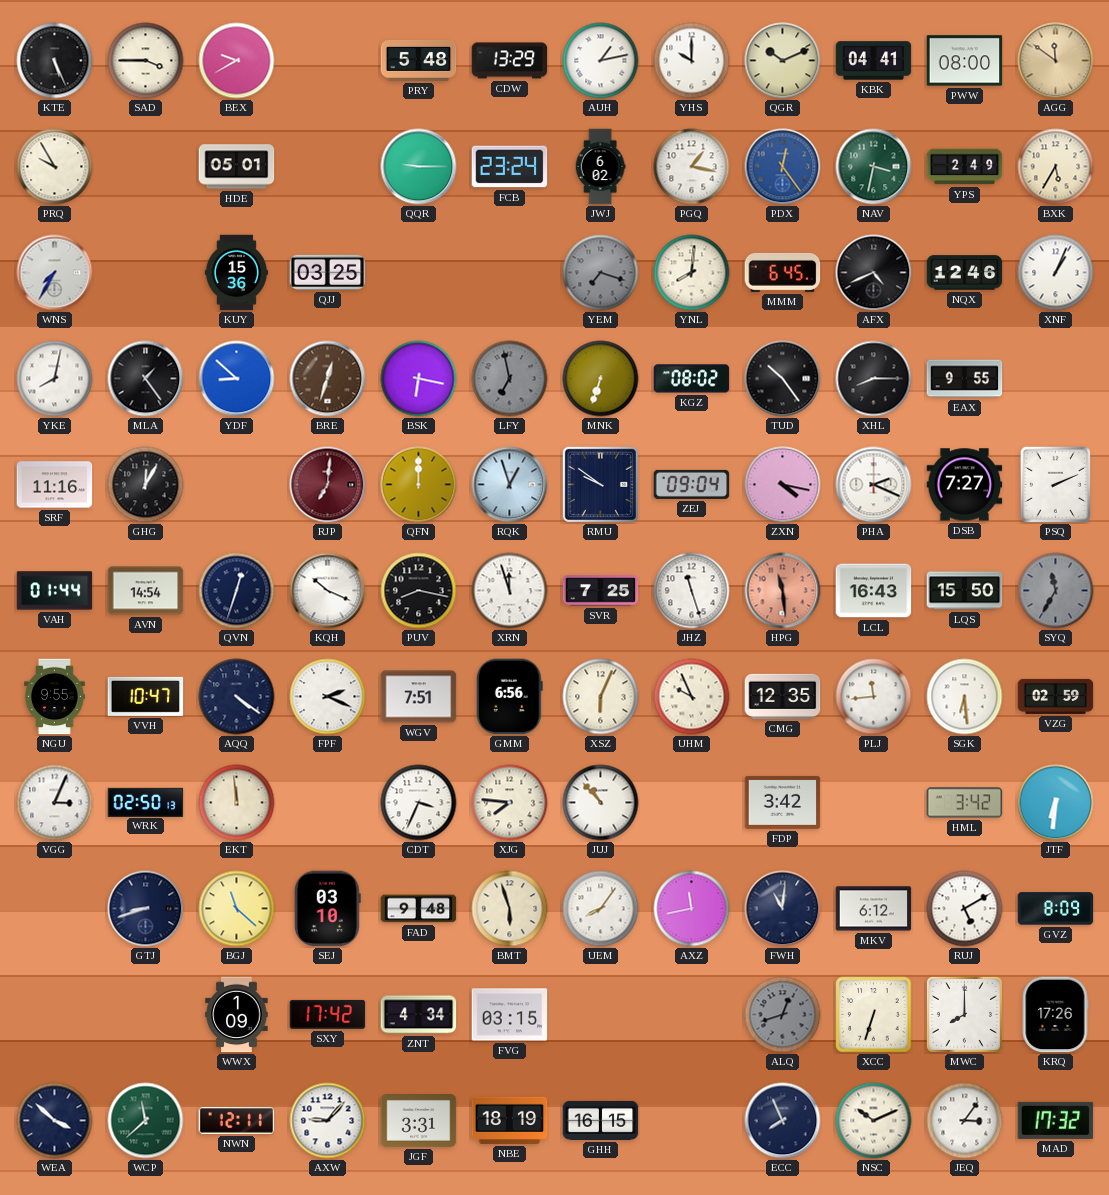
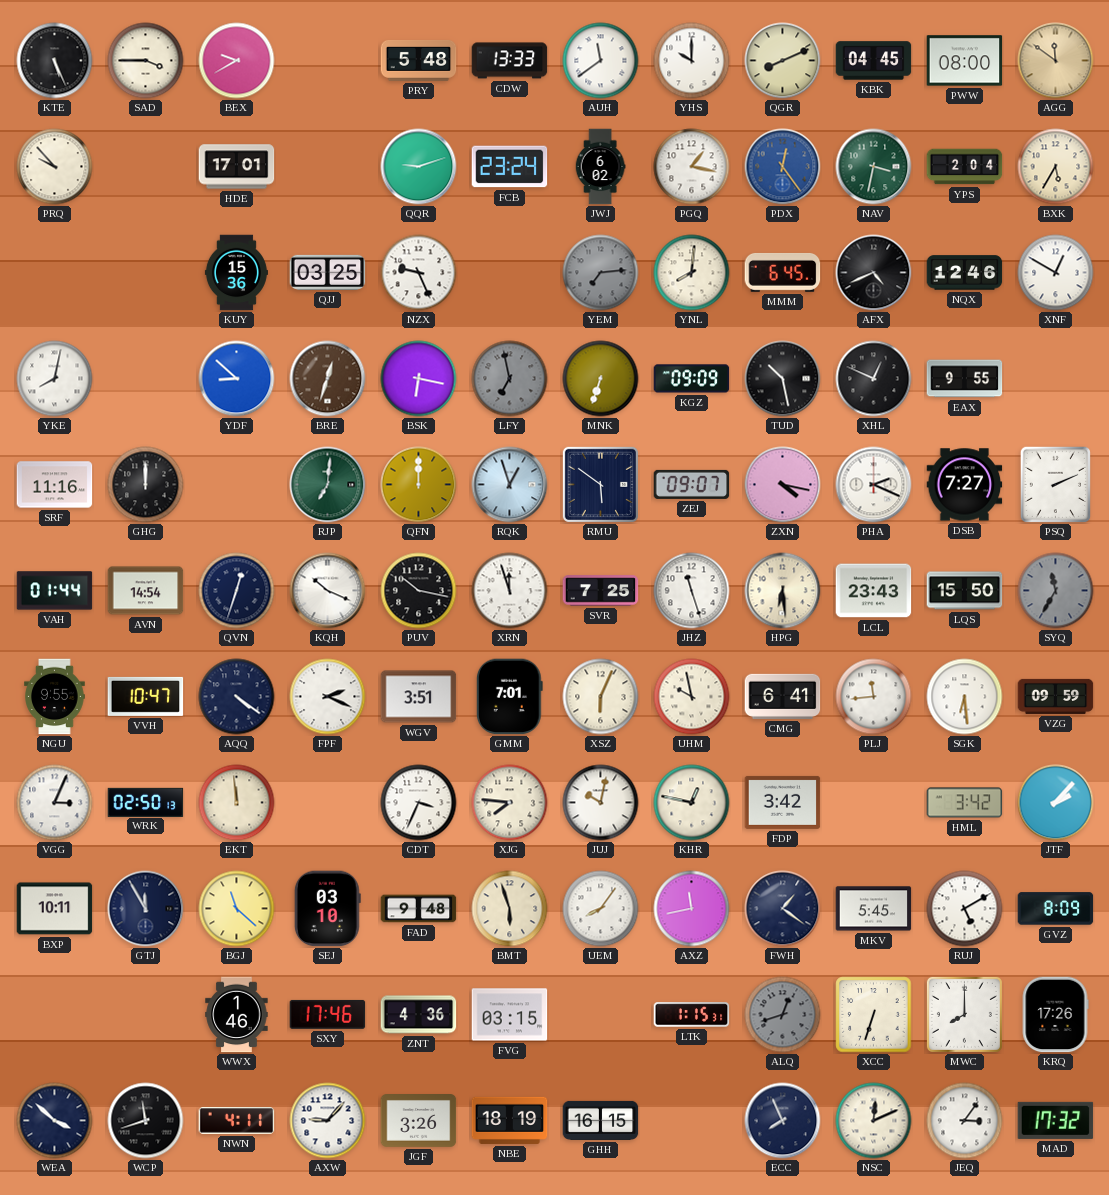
CDW: 13:29 -> 13:33 (510, 61)
AUH: 1:13 -> 11:39 (601, 61)
QGR: 10:11 -> 8:11 (783, 61)
KBK: 04:41 -> 04:45 (874, 61)
PRQ: 9:55 -> 9:53 (55, 167)
HDE: 05:01 -> 17:01 (237, 167)
QQR: 9:15 -> 9:12 (419, 167)
YPS: 2:49 -> 2:04 (965, 167)
WNS: 7:35 -> none (55, 273)
NZX: none -> 9:26 (419, 273)
YEM: 7:18 -> 7:14 (601, 273)
XNF: 1:04 -> 12:50 (1056, 273)
MLA: 1:24 -> none (146, 379)
KGZ: 08:02 -> 09:09 (692, 379)
TUD: 10:24 -> 10:28 (783, 379)
XHL: 8:15 -> 12:49 (874, 379)
GHG: 12:05 -> 12:00 (146, 485)
RJP dial: burgundy -> green (328, 485)
RMU: 9:51 -> 5:51 (600, 484)
ZEJ: 09:04 -> 09:07 (692, 484)
PUV: 8:17 -> 10:17 (419, 591)
HPG: 11:29 -> 6:29 (783, 591)
HPG dial: salmon -> cream (783, 591)
LCL: 16:43 -> 23:43 (874, 591)
WGV: 7:51 -> 3:51 (419, 697)
GMM: 6:56 -> 7:01 (509, 697)
UHM: 9:56 -> 9:58 (692, 697)
CMG: 12:35 -> 6:41 (783, 696)
VZG: 02:59 -> 09:59 (1056, 696)
JUJ: 10:53 -> 10:02 (601, 803)
KHR: none -> 12:47 (692, 803)
JTF: 6:31 -> 2:07 (1056, 803)
BXP: none -> 10:11 (55, 909)
GTJ: 8:42 -> 11:55 (146, 909)
FWH: 11:01 -> 1:21 (783, 909)
MKV: 6:12 -> 5:45 (874, 909)
WWX: 1:09 -> 1:46 (237, 1015)
SXY: 17:42 -> 17:46 (328, 1014)
ZNT: 4:34 -> 4:36 (419, 1015)
LTK: none -> 1:15 (692, 1015)
WCP: 11:38 -> 11:42 (146, 1121)
WCP dial: green -> black (146, 1121)
NWN: 12:11 -> 4:11 (237, 1121)
JGF: 3:31 -> 3:26 (419, 1121)
NSC: 10:11 -> 12:11 (874, 1121)
